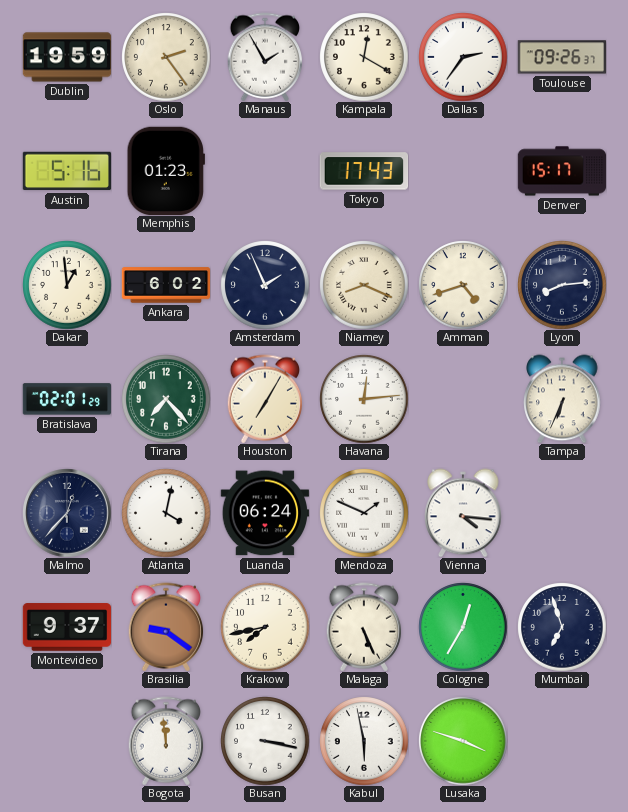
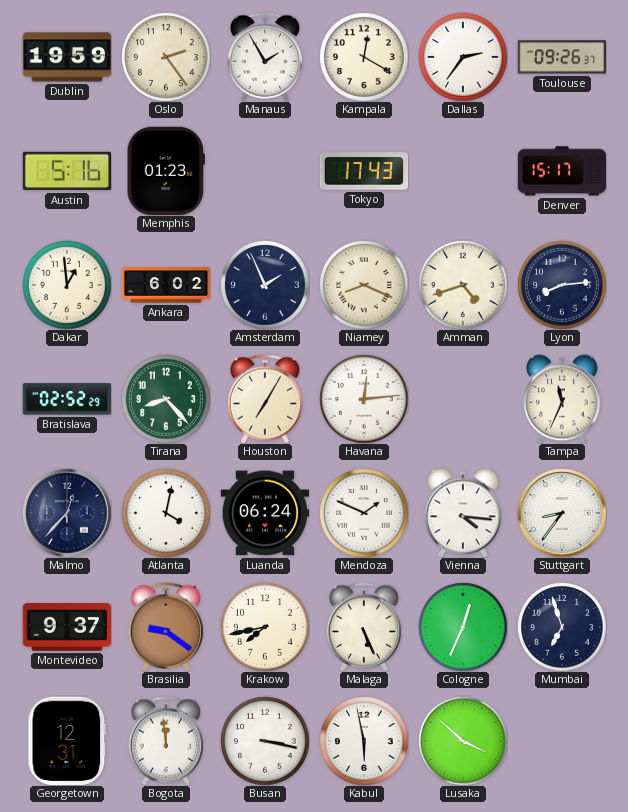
Bratislava: 02:01 -> 02:52 (66, 399)
Tirana: 7:23 -> 8:23 (166, 399)
Tampa: 6:34 -> 11:34 (562, 399)
Stuttgart: none -> 8:36 (562, 513)
Cologne: 12:35 -> 12:34 (463, 627)
Georgetown: none -> 12:31 (67, 740)
Lusaka: 3:48 -> 3:52 (463, 741)
